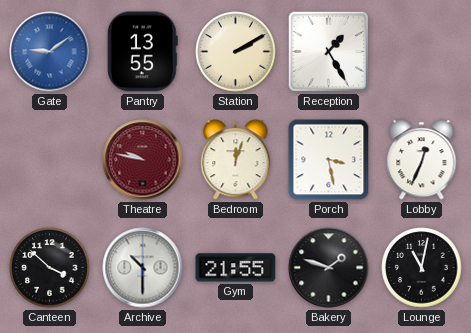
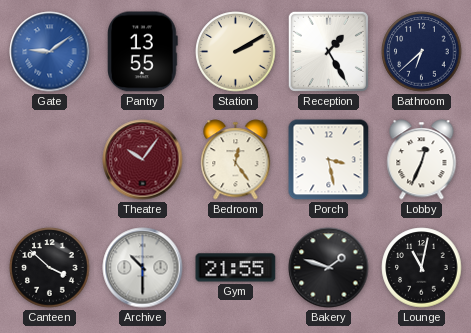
Bathroom: none -> 6:38 (422, 52)
Theatre: 9:47 -> 10:06 (143, 160)
Bedroom: 12:03 -> 12:24 (236, 160)
